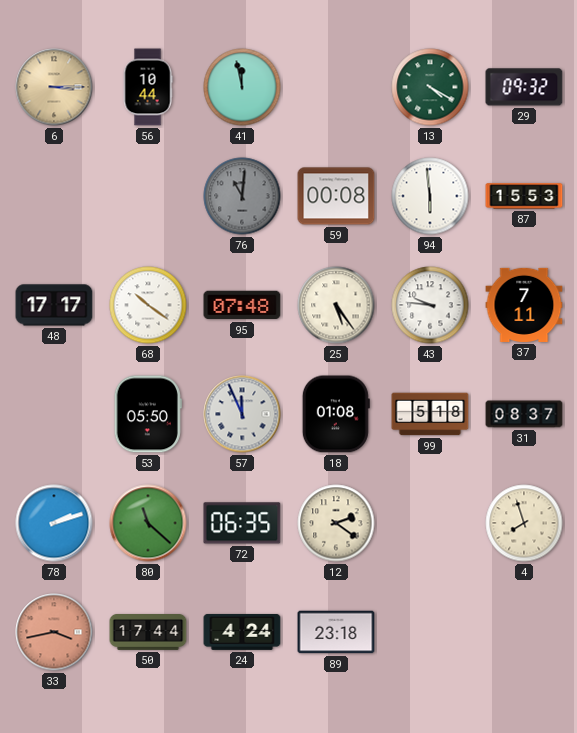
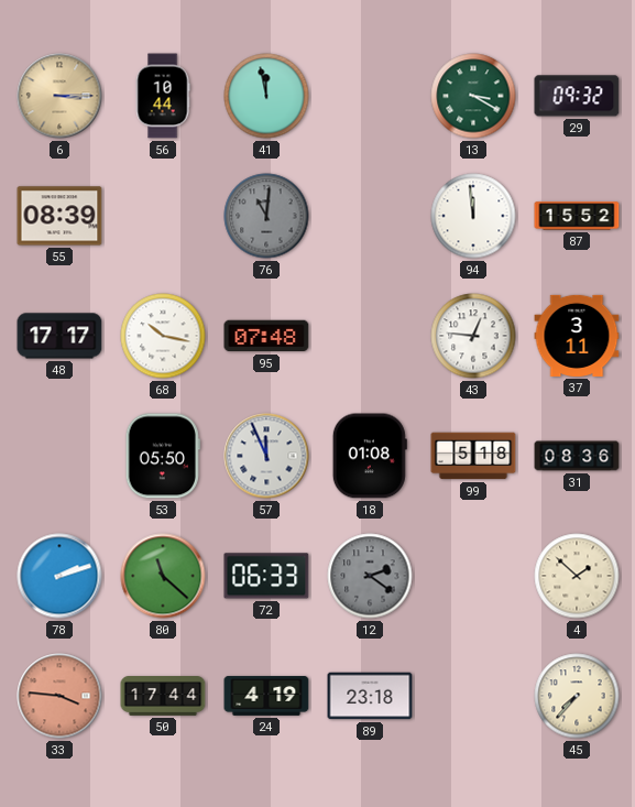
13: 4:20 -> 3:20 (473, 96)
55: none -> 08:39 (59, 216)
59: 00:08 -> none (336, 196)
94: 5:59 -> 11:59 (473, 216)
87: 15:53 -> 15:52 (577, 216)
68: 10:21 -> 10:17 (163, 336)
25: 5:24 -> none (336, 305)
43: 9:46 -> 12:46 (473, 336)
37: 7:11 -> 3:11 (577, 336)
31: 08:37 -> 08:36 (577, 456)
72: 06:35 -> 06:33 (266, 576)
12 dial: cream -> grey (370, 576)
4: 7:57 -> 1:52 (577, 576)
33: 3:43 -> 3:46 (59, 696)
24: 4:24 -> 4:19 (266, 696)
45: none -> 7:37 (577, 696)
